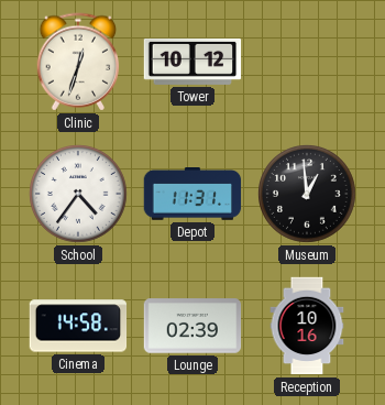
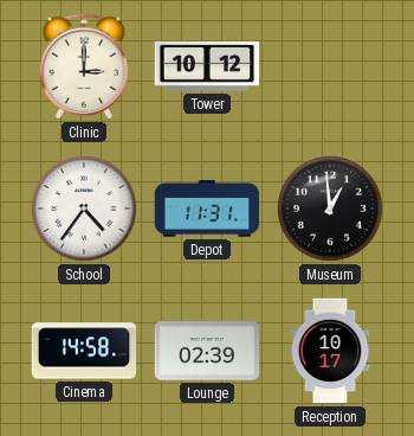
Clinic: 12:33 -> 3:00 (84, 66)
Reception: 10:16 -> 10:17 (330, 351)
